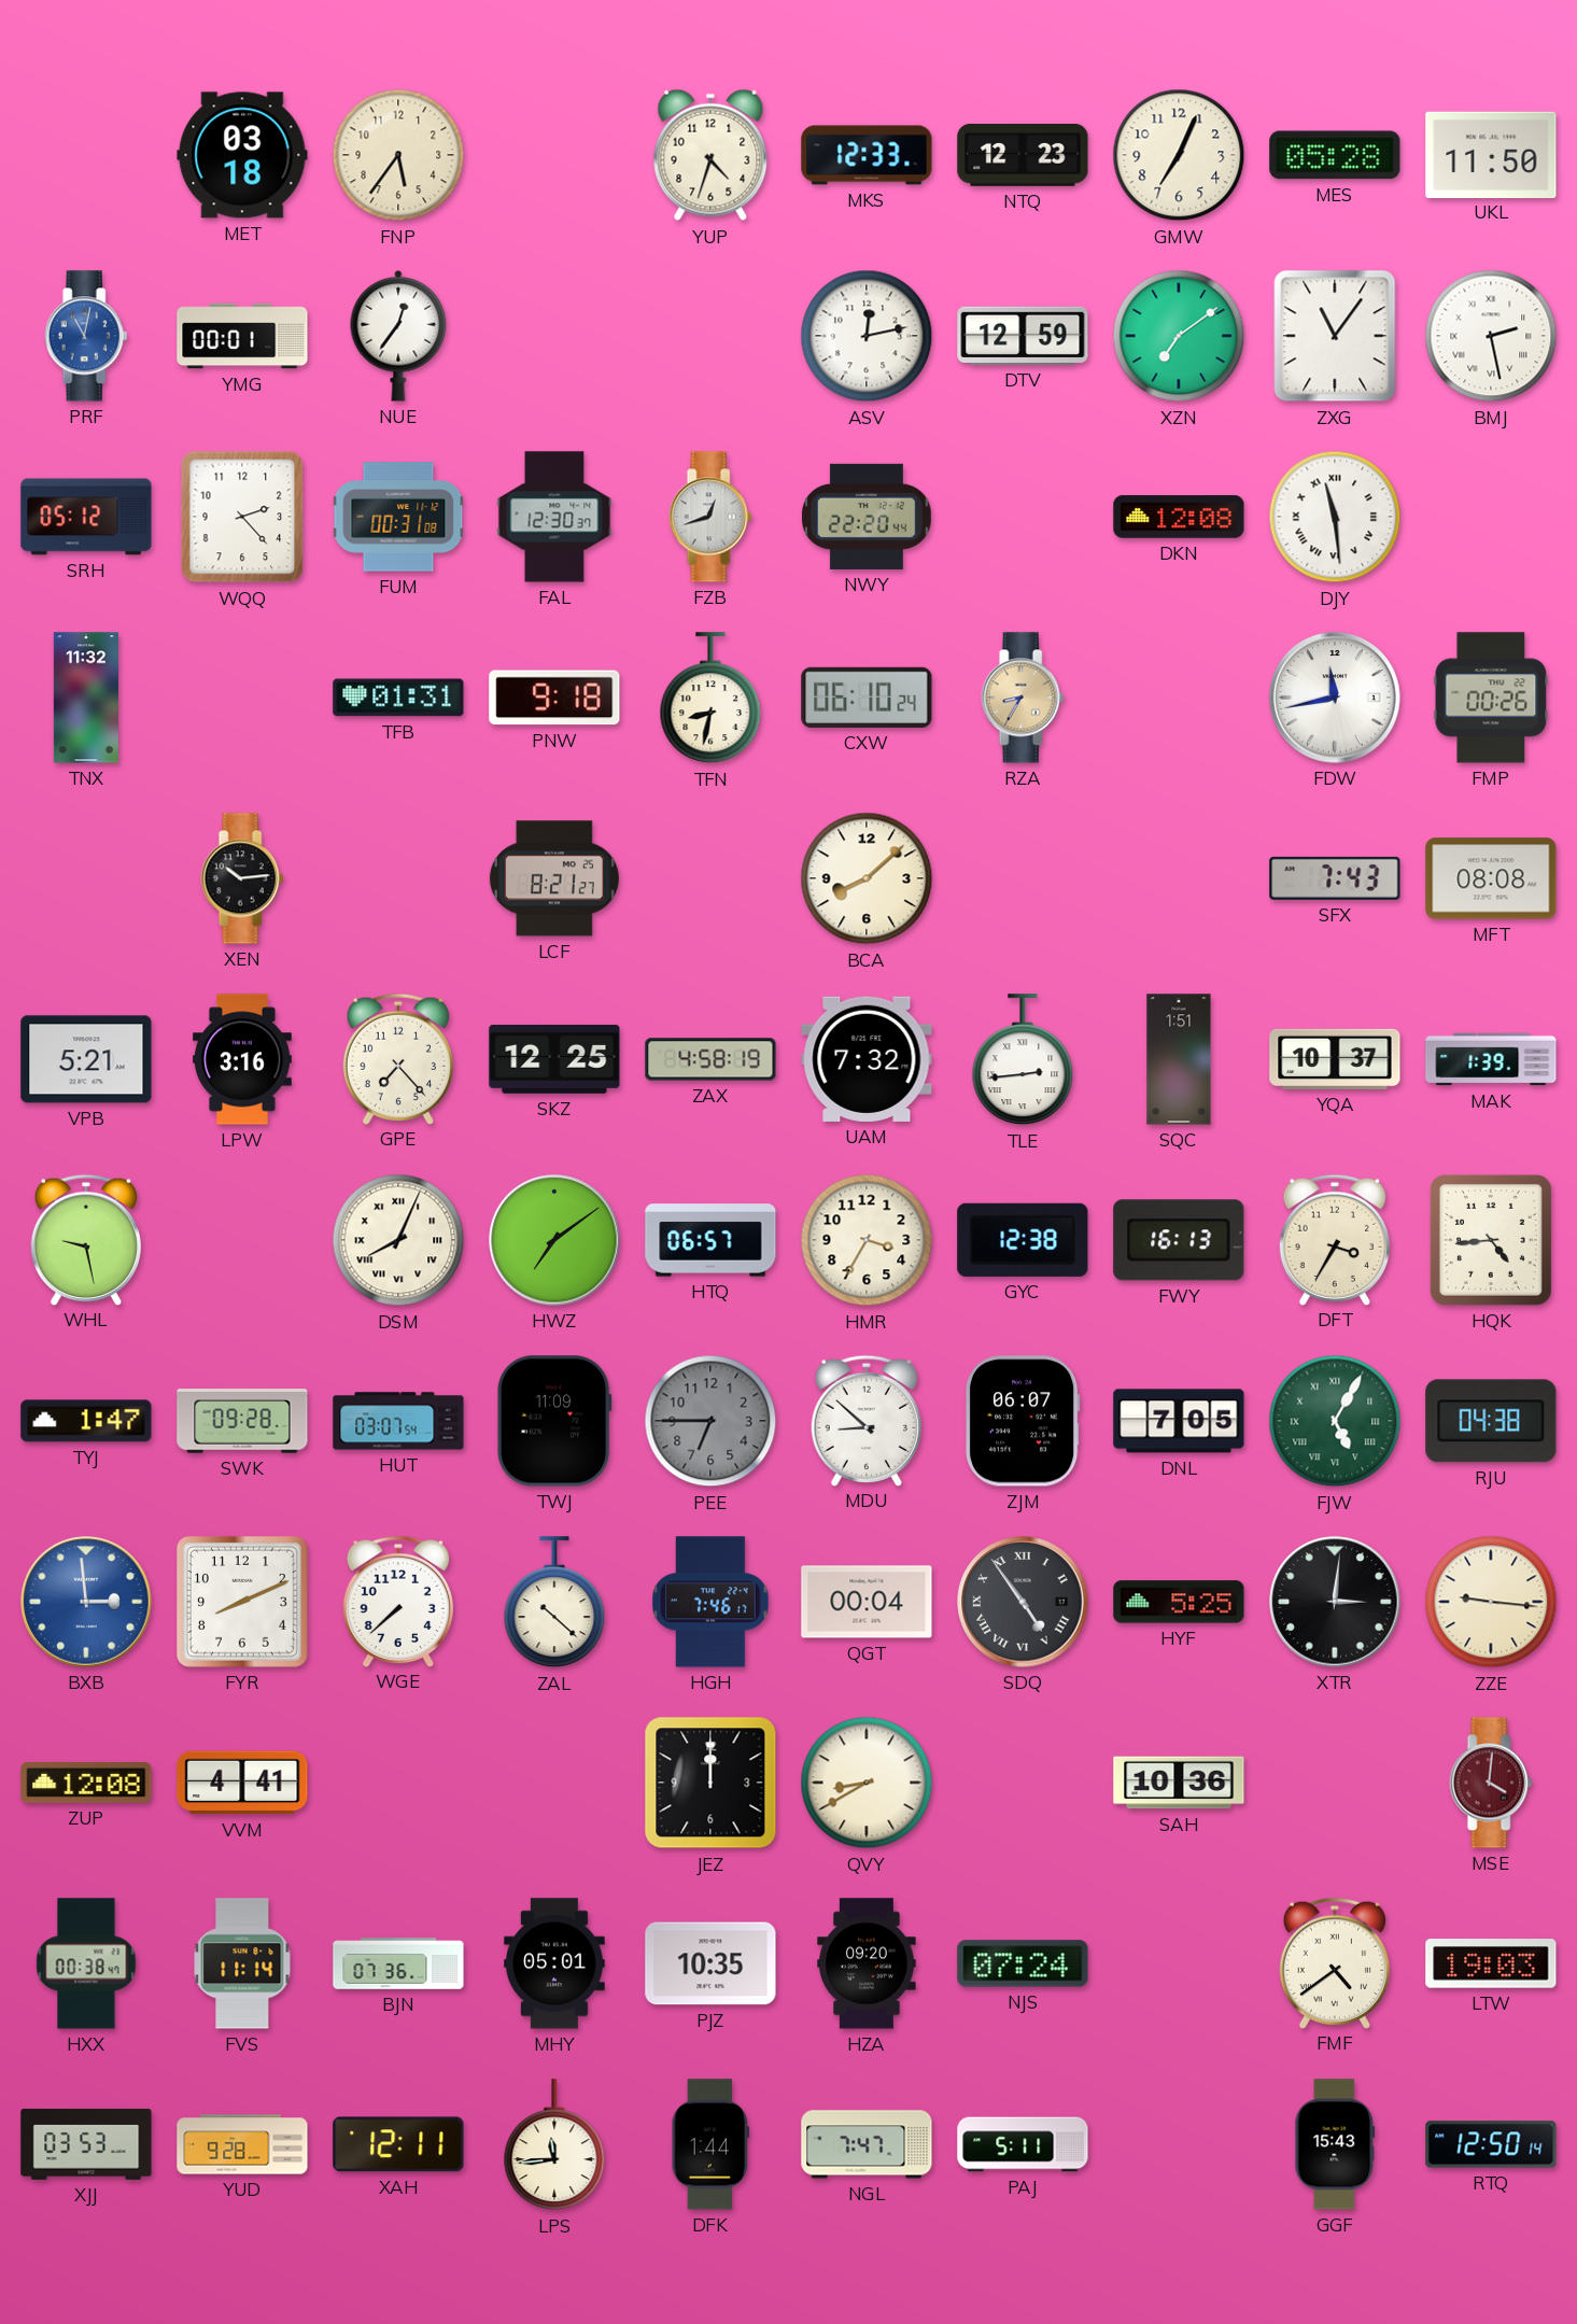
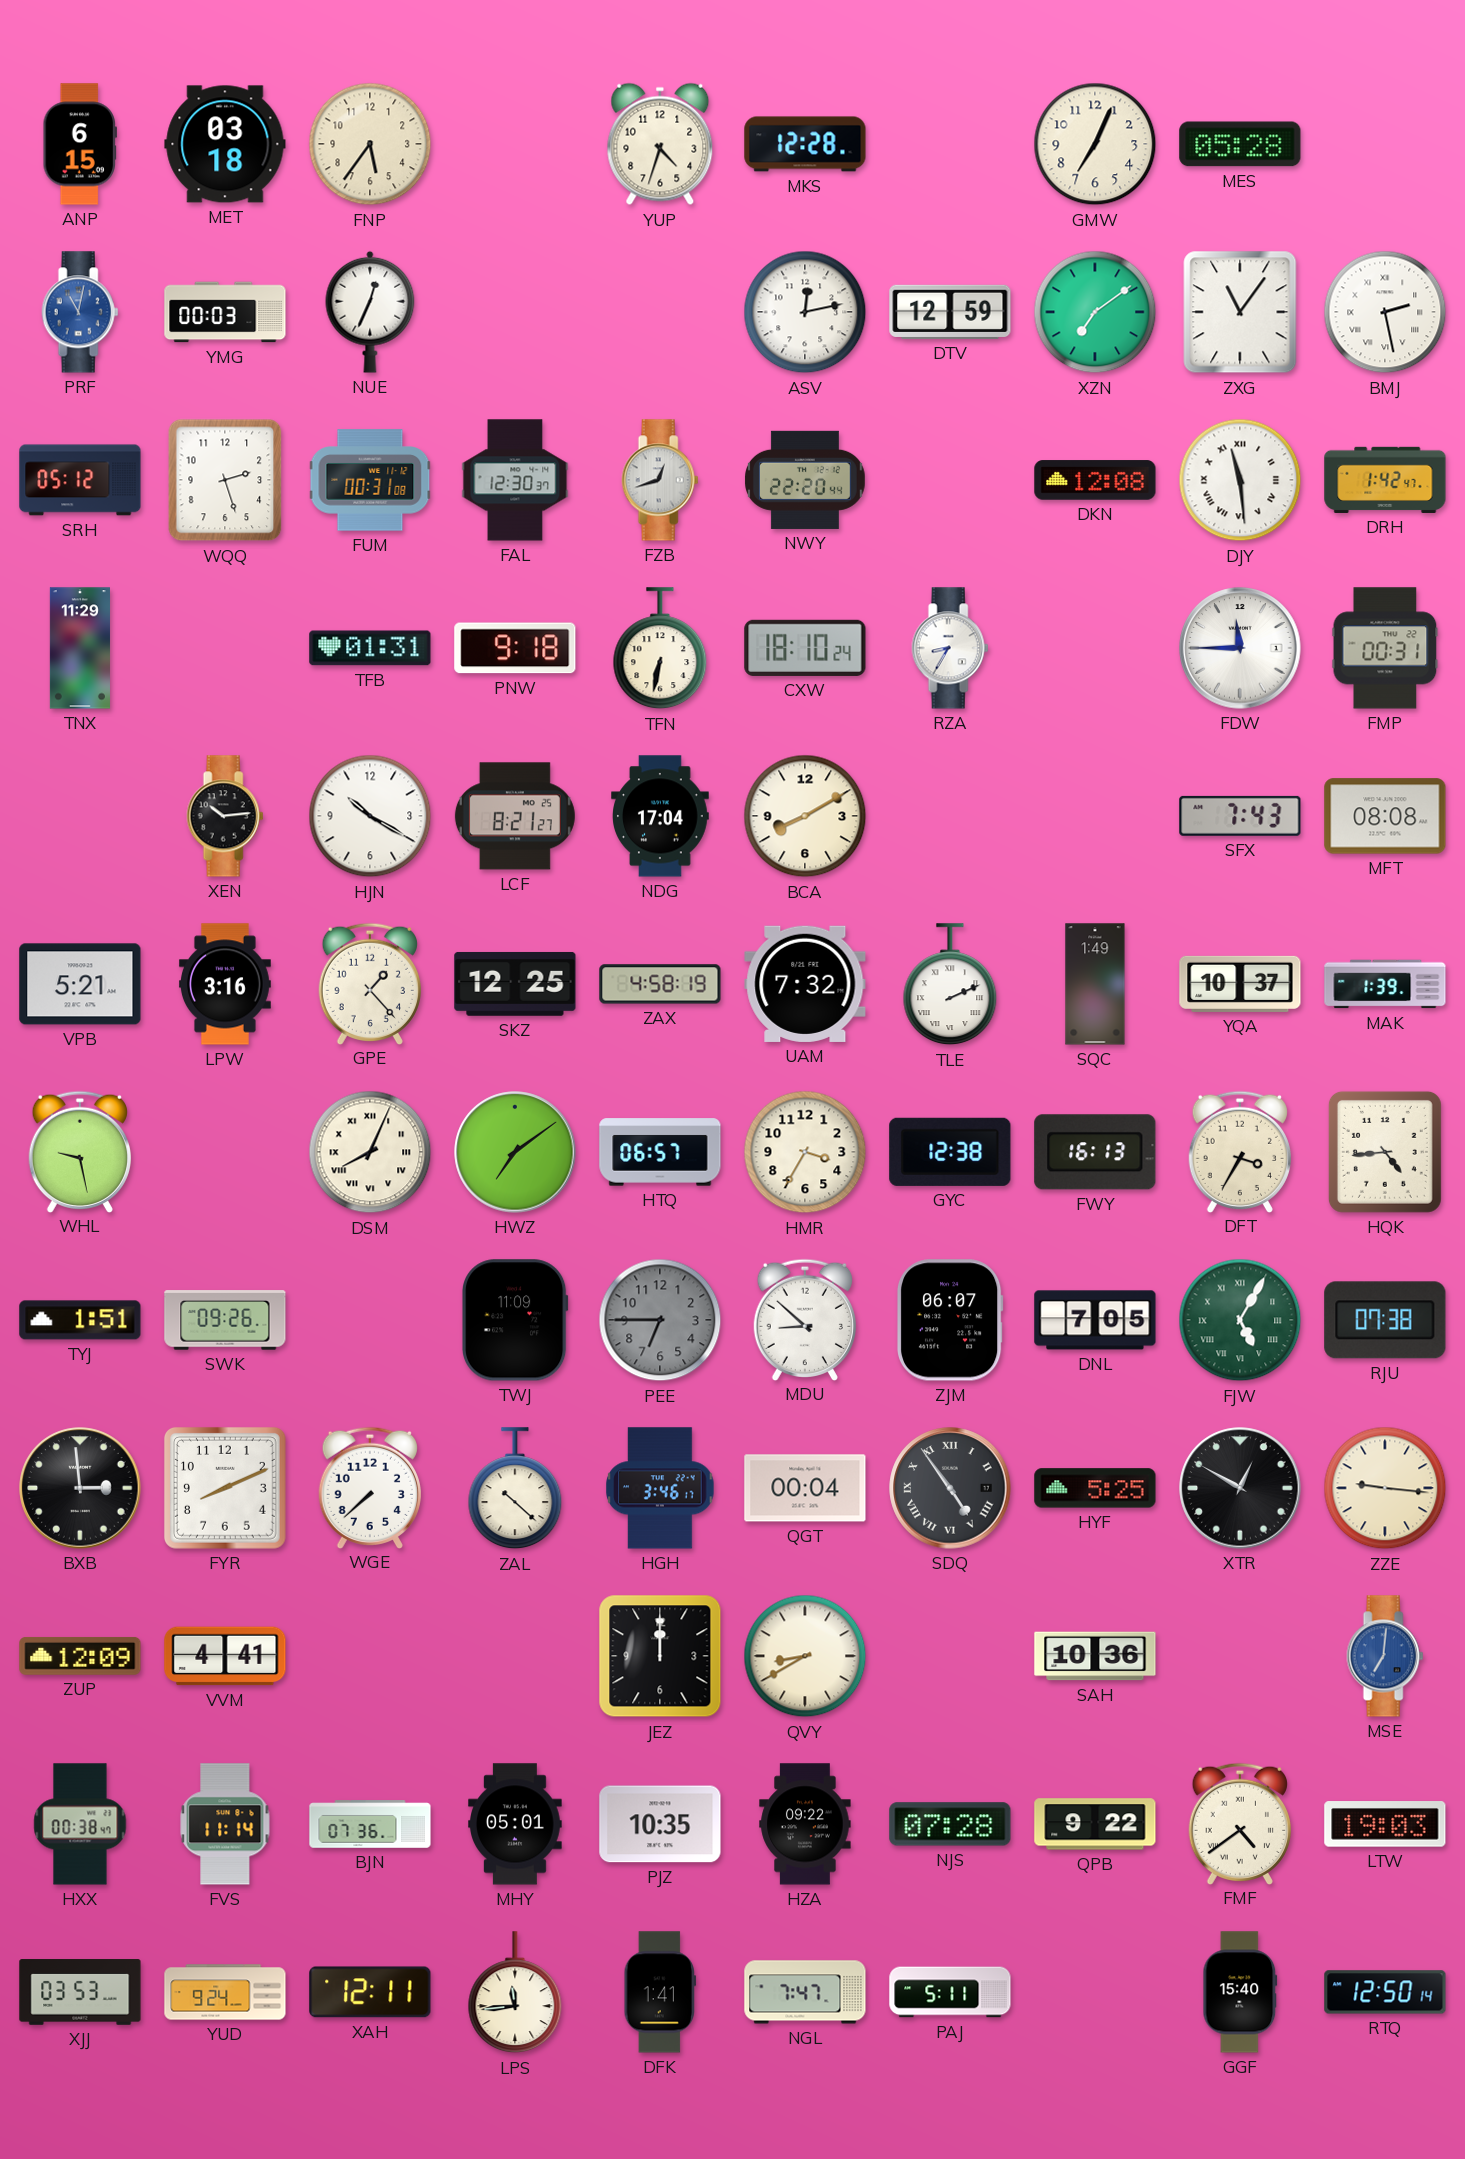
ANP: none -> 6:15 (79, 144)
MKS: 12:33 -> 12:28 (805, 144)
NTQ: 12:23 -> none (1023, 155)
UKL: 11:50 -> none (1491, 154)
YMG: 00:01 -> 00:03 (225, 312)
NUE: 12:36 -> 12:34 (370, 312)
WQQ: 2:23 -> 2:27 (225, 480)
DRH: none -> 1:42 (1385, 480)
TNX: 11:32 -> 11:29 (80, 648)
TFN: 8:32 -> 6:32 (660, 649)
CXW: 06:10 -> 18:10 (805, 648)
RZA dial: champagne -> white (950, 648)
FDW: 11:43 -> 11:45 (1240, 648)
FMP: 00:26 -> 00:31 (1385, 648)
HJN: none -> 10:20 (370, 816)
NDG: none -> 17:04 (660, 816)
BCA: 8:08 -> 8:10 (805, 816)
GPE: 7:23 -> 1:23 (369, 983)
TLE: 2:44 -> 2:11 (950, 985)
SQC: 1:51 -> 1:49 (1095, 984)
TYJ: 1:47 -> 1:51 (80, 1320)
SWK: 09:28 -> 09:26 (225, 1320)
HUT: 03:07 -> none (398, 1421)
RJU: 04:38 -> 07:38 (1385, 1320)
BXB dial: blue -> black (80, 1488)
HGH: 7:46 -> 3:46 (660, 1488)
XTR: 3:01 -> 12:50 (1240, 1488)
ZUP: 12:08 -> 12:09 (80, 1656)
MSE: 4:01 -> 7:01 (1385, 1656)
MSE dial: burgundy -> blue (1385, 1656)
HZA: 09:20 -> 09:22 (805, 1824)
NJS: 07:24 -> 07:28 (950, 1824)
QPB: none -> 9:22 (1095, 1824)
YUD: 9:28 -> 9:24 (225, 1992)
DFK: 1:44 -> 1:41 (660, 1992)
GGF: 15:43 -> 15:40 (1240, 1992)
